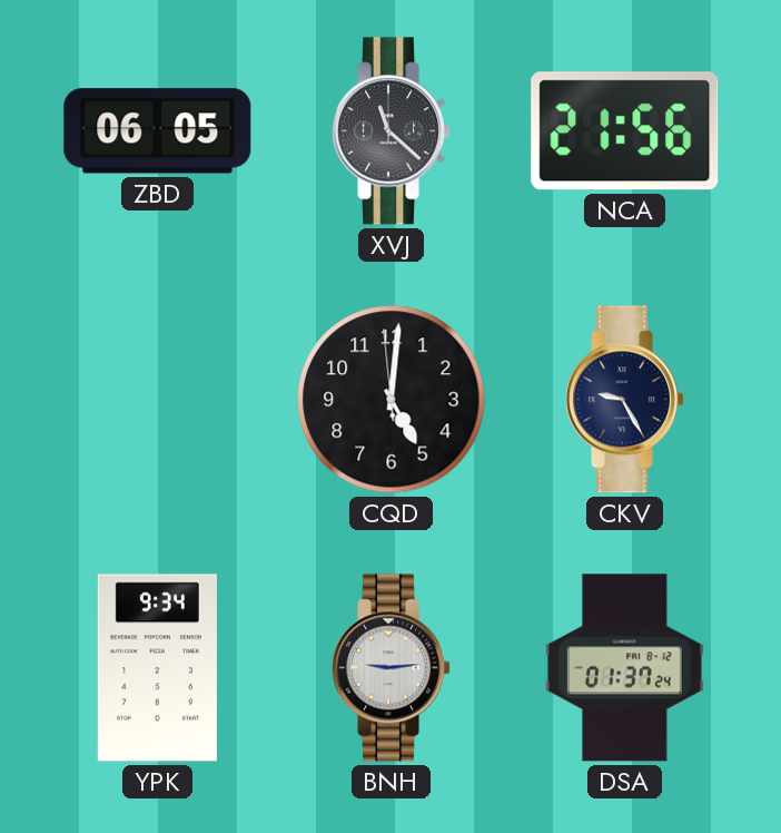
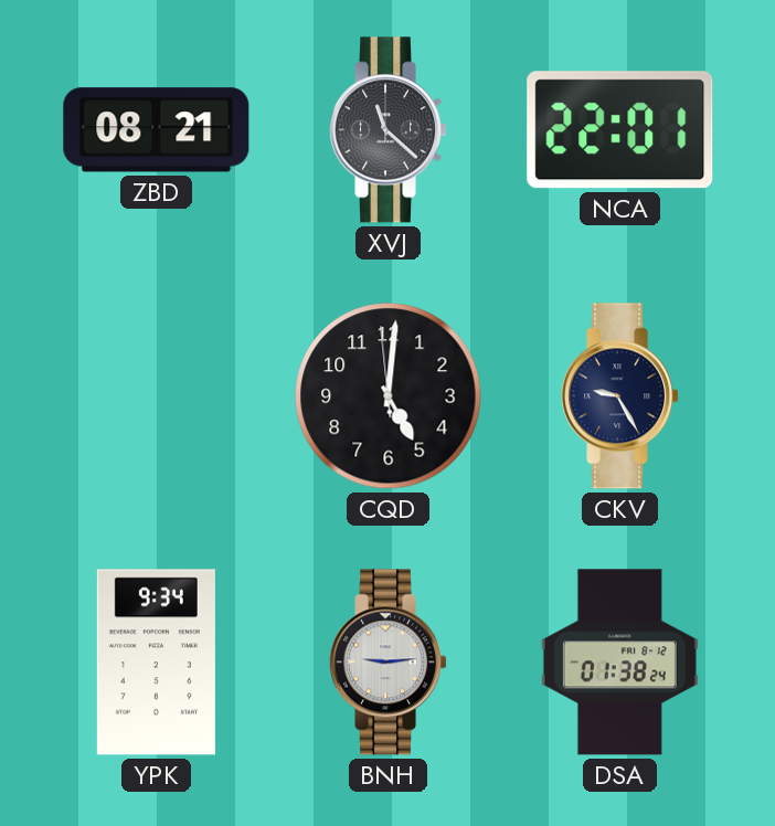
ZBD: 06:05 -> 08:21 (157, 130)
NCA: 21:56 -> 22:01 (620, 130)
DSA: 01:37 -> 01:38 (619, 663)
